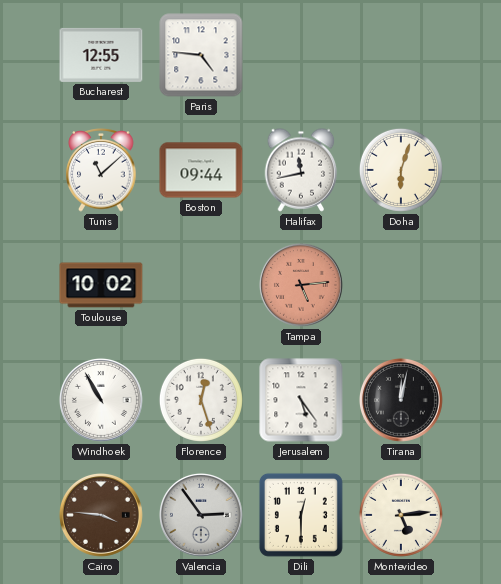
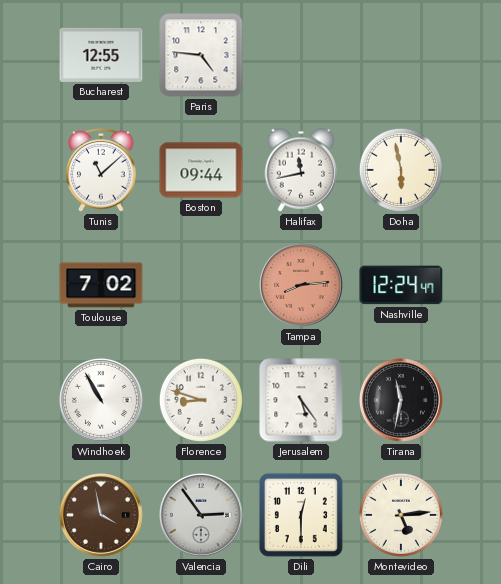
Doha: 6:03 -> 5:58 (401, 170)
Toulouse: 10:02 -> 7:02 (101, 285)
Tampa: 5:14 -> 8:14 (301, 285)
Nashville: none -> 12:24 (401, 285)
Florence: 12:27 -> 8:48 (201, 400)
Tirana: 12:02 -> 11:32 (401, 400)
Cairo: 3:46 -> 3:58 (101, 515)
